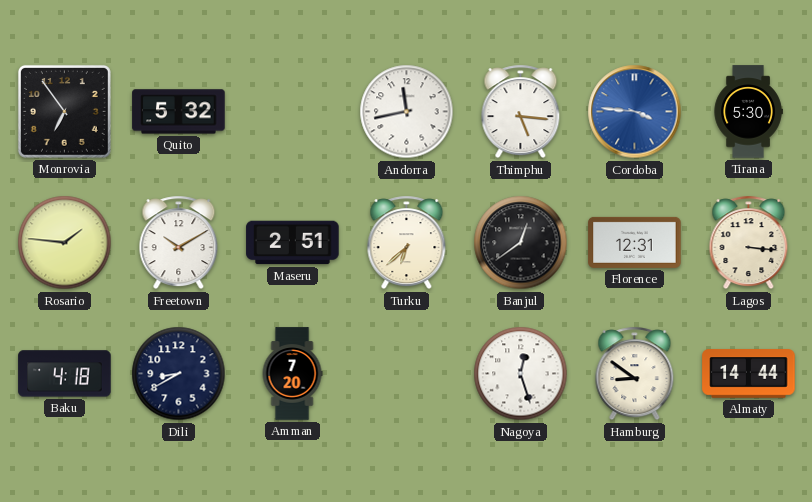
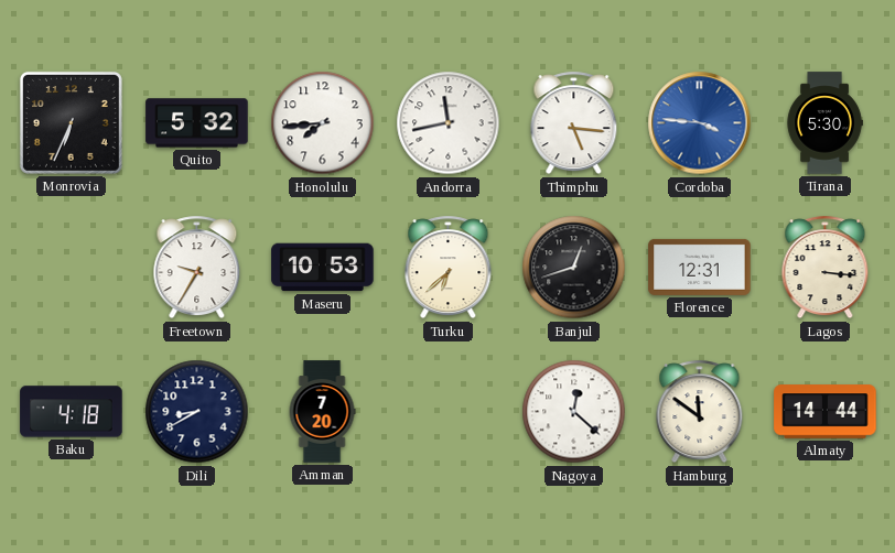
Monrovia: 6:54 -> 6:34 (71, 122)
Honolulu: none -> 7:44 (323, 123)
Rosario: 1:46 -> none (65, 243)
Freetown: 10:10 -> 9:35 (197, 268)
Maseru: 2:51 -> 10:53 (323, 268)
Banjul: 12:39 -> 12:42 (574, 268)
Nagoya: 12:27 -> 12:22 (574, 412)
Hamburg: 8:51 -> 11:51 (700, 412)
